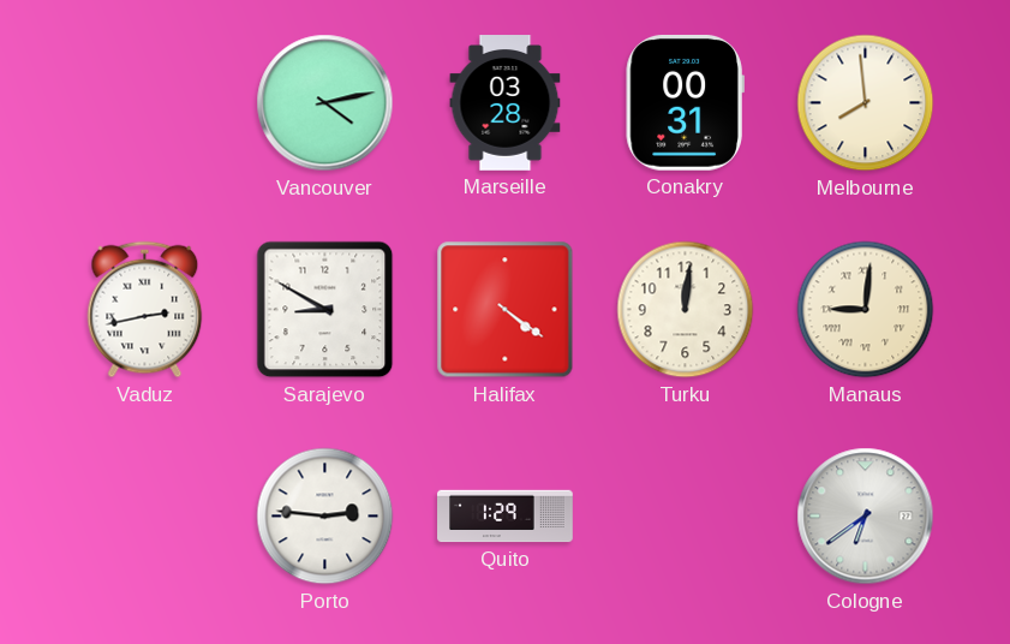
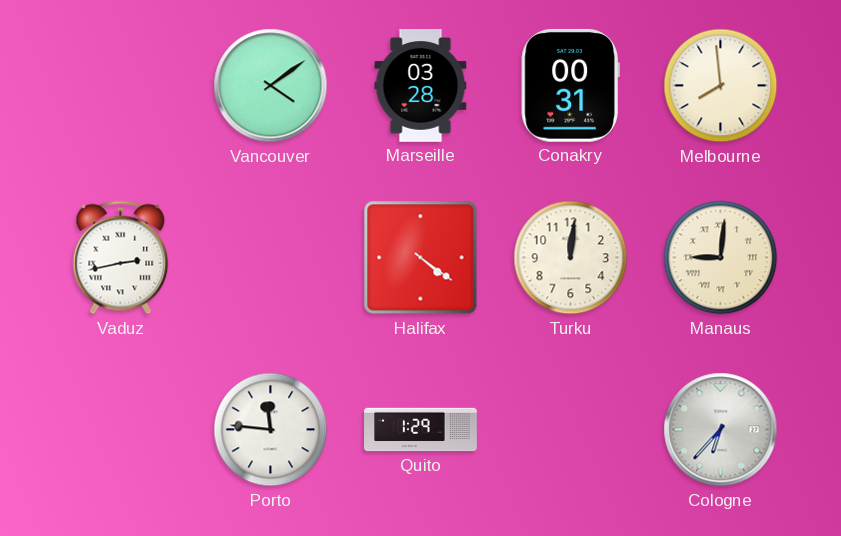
Vancouver: 4:13 -> 4:09 (271, 86)
Sarajevo: 8:50 -> none (325, 310)
Porto: 2:46 -> 11:46 (271, 430)
Cologne: 6:39 -> 6:37 (721, 430)
